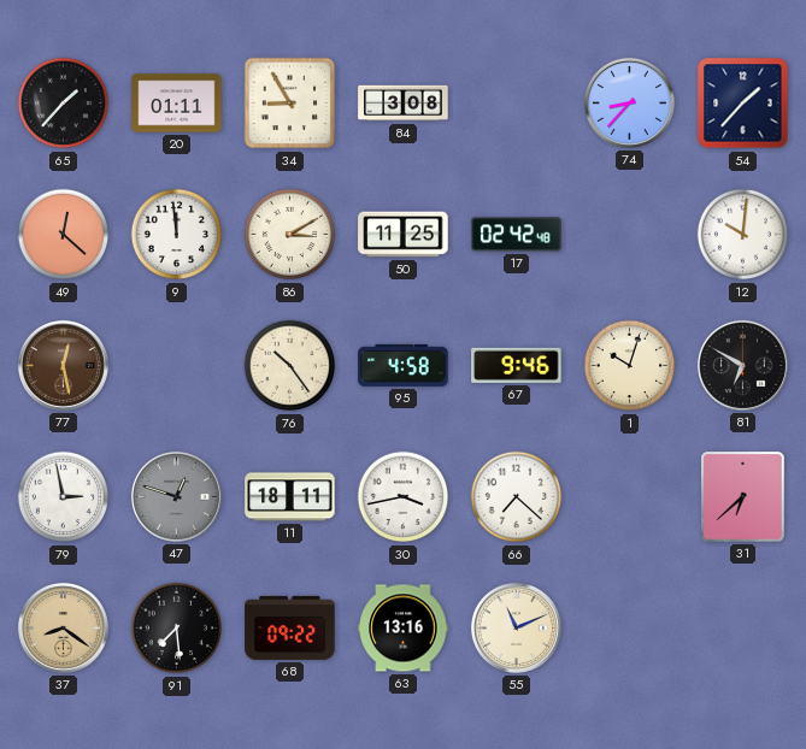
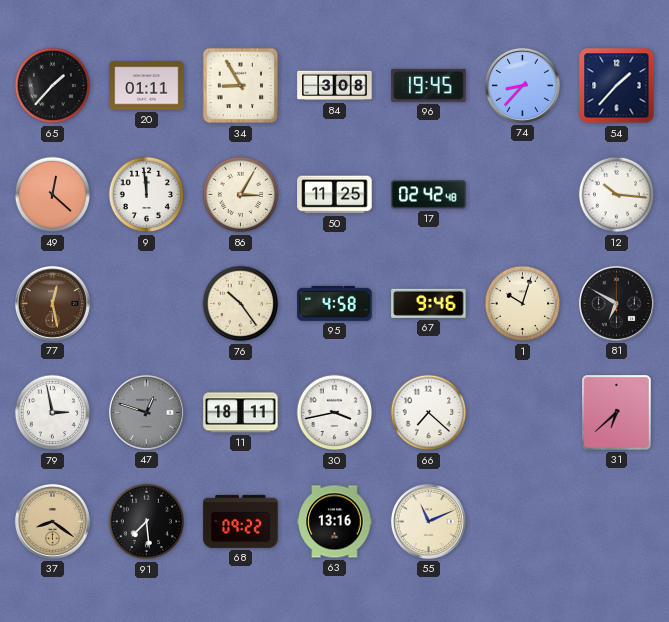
96: none -> 19:45 (429, 85)
86: 3:10 -> 3:05 (241, 195)
12: 10:01 -> 10:16 (617, 195)
